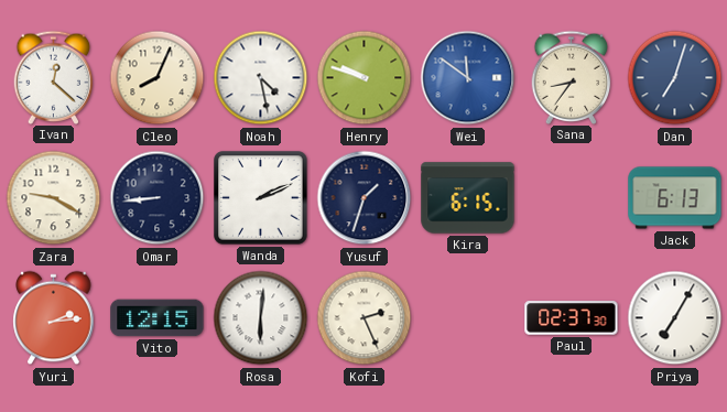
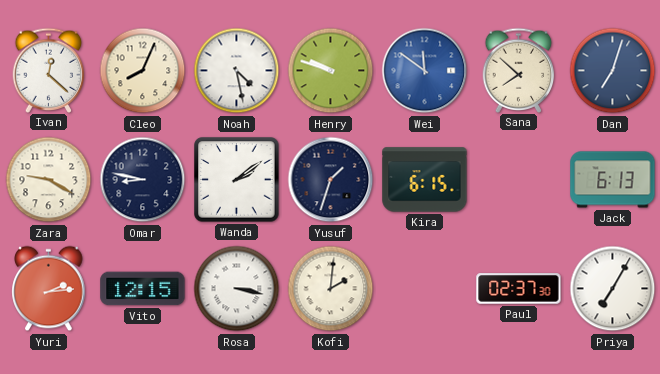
Sana: 8:36 -> 7:52 (519, 70)
Omar: 8:44 -> 8:47 (143, 180)
Wanda: 2:11 -> 2:09 (237, 180)
Rosa: 6:01 -> 3:17 (237, 289)
Kofi: 2:26 -> 2:01 (331, 289)
